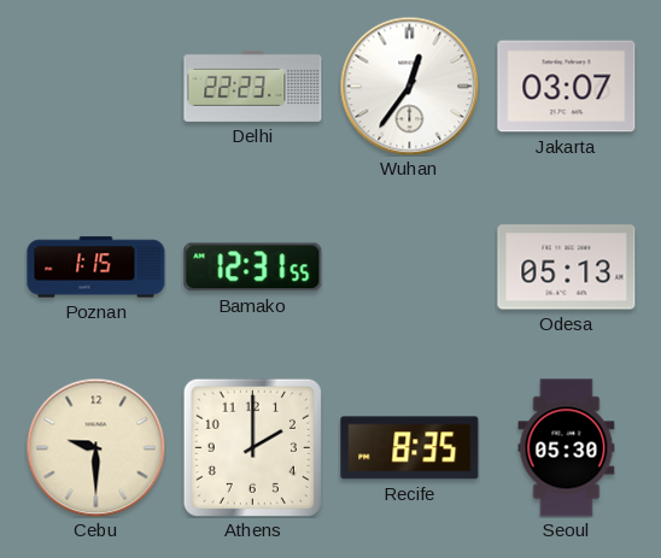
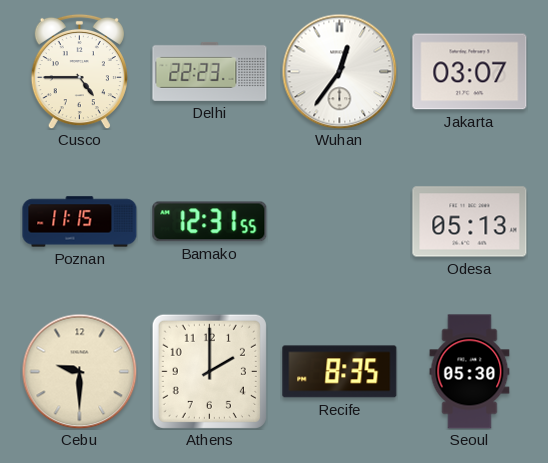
Cusco: none -> 4:45 (79, 71)
Poznan: 1:15 -> 11:15 (80, 222)
